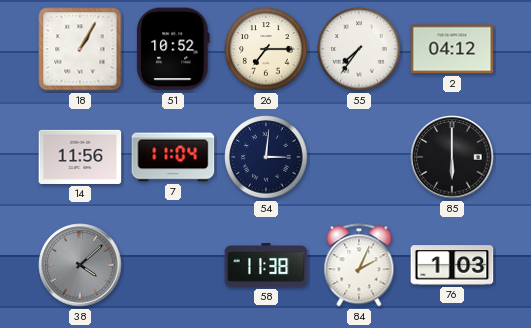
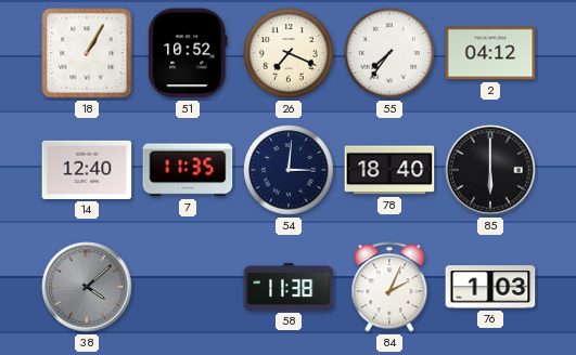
26: 7:15 -> 7:19 (289, 53)
14: 11:56 -> 12:40 (87, 170)
7: 11:04 -> 11:35 (188, 170)
78: none -> 18:40 (389, 170)
